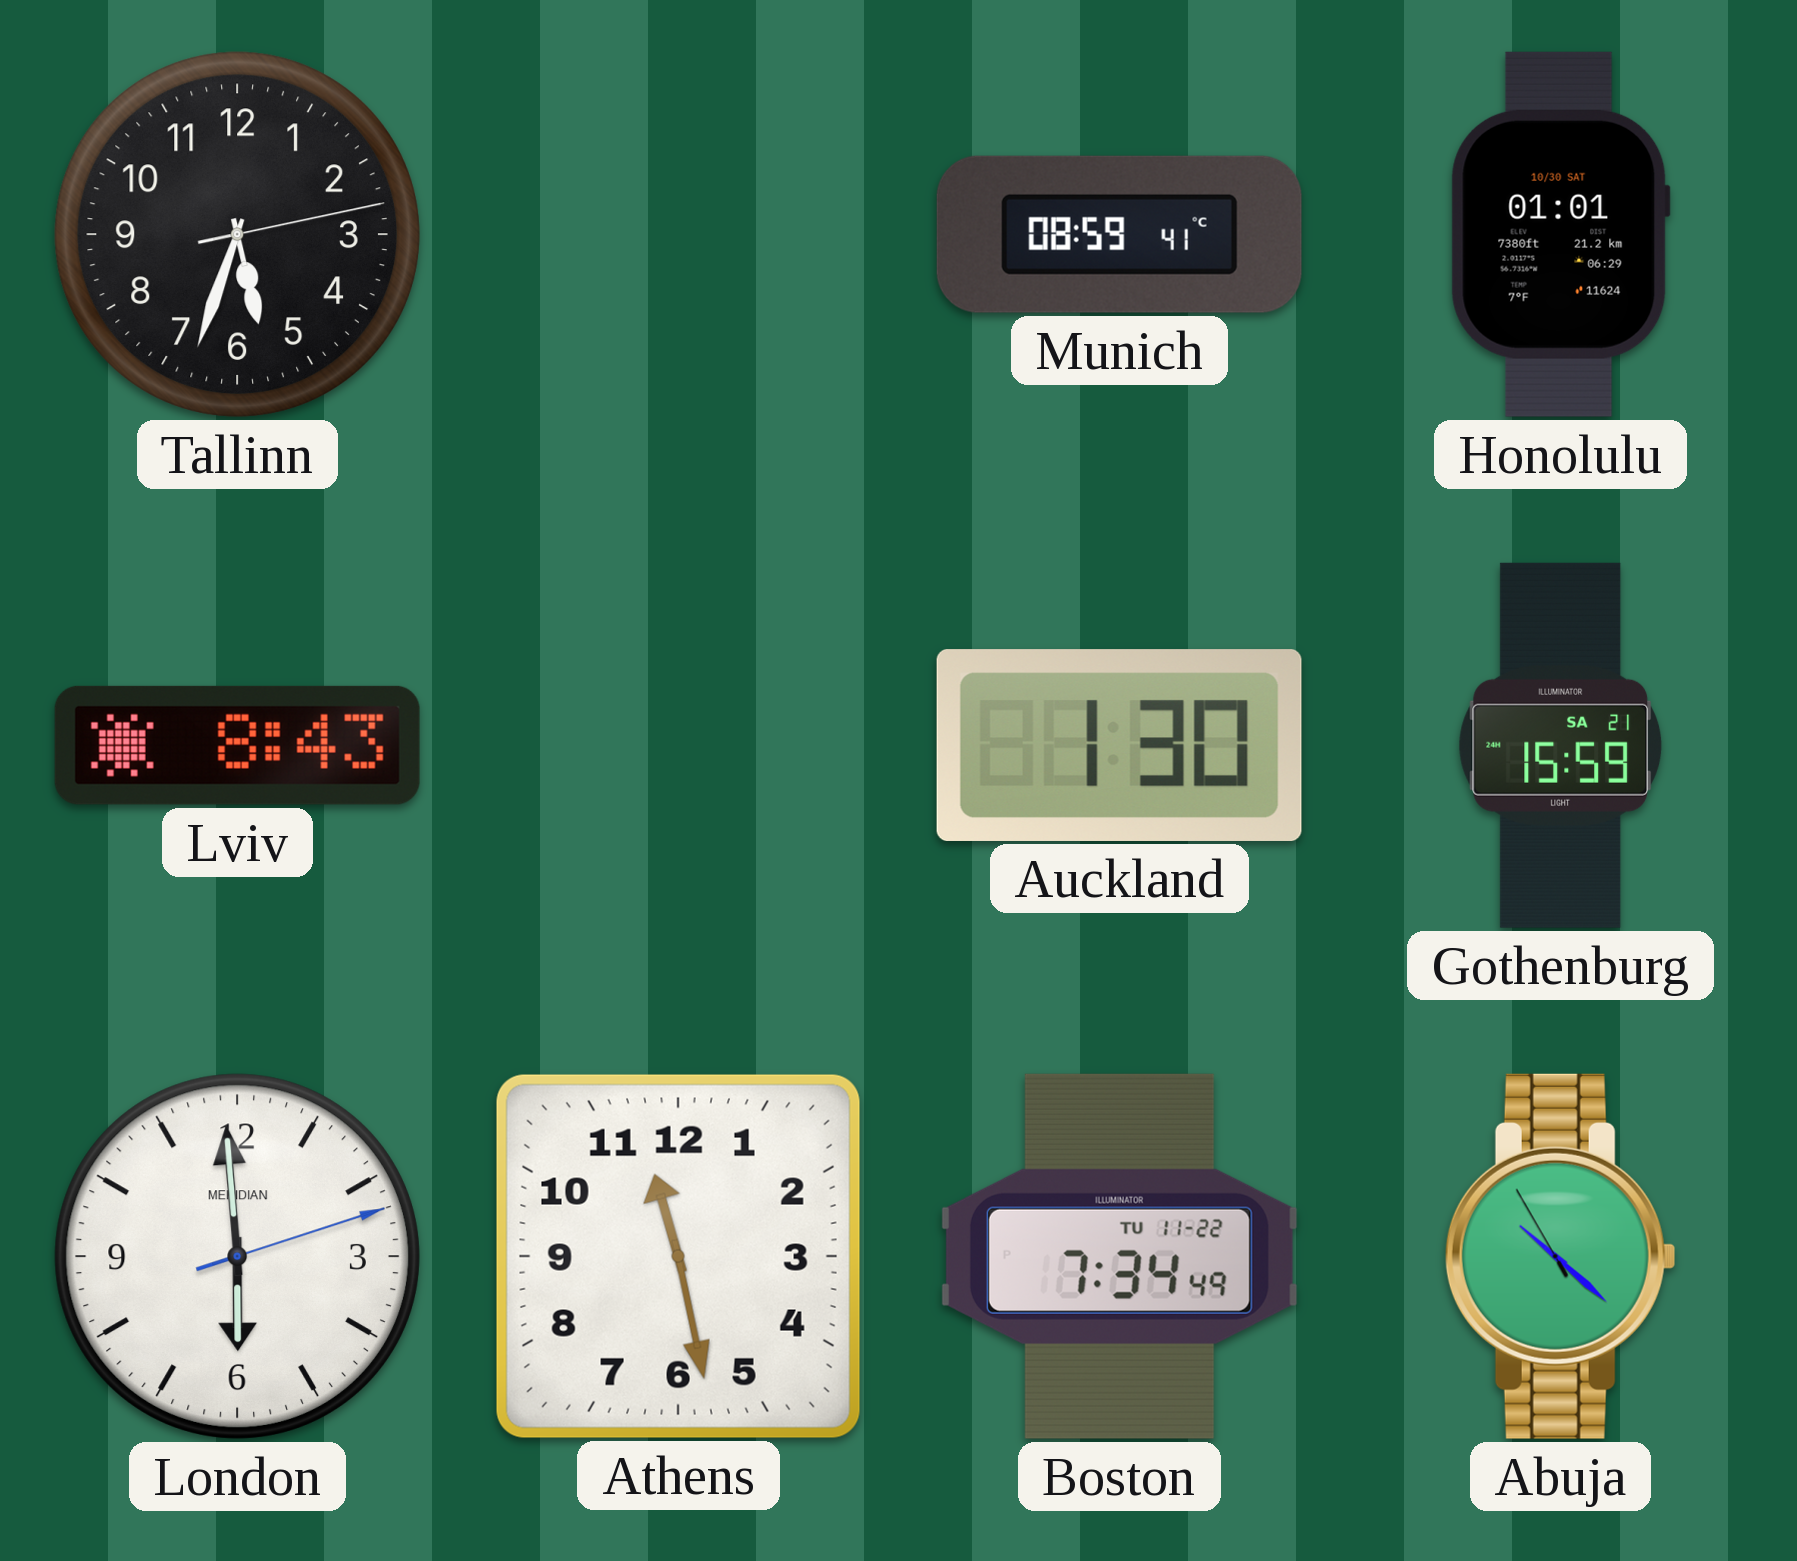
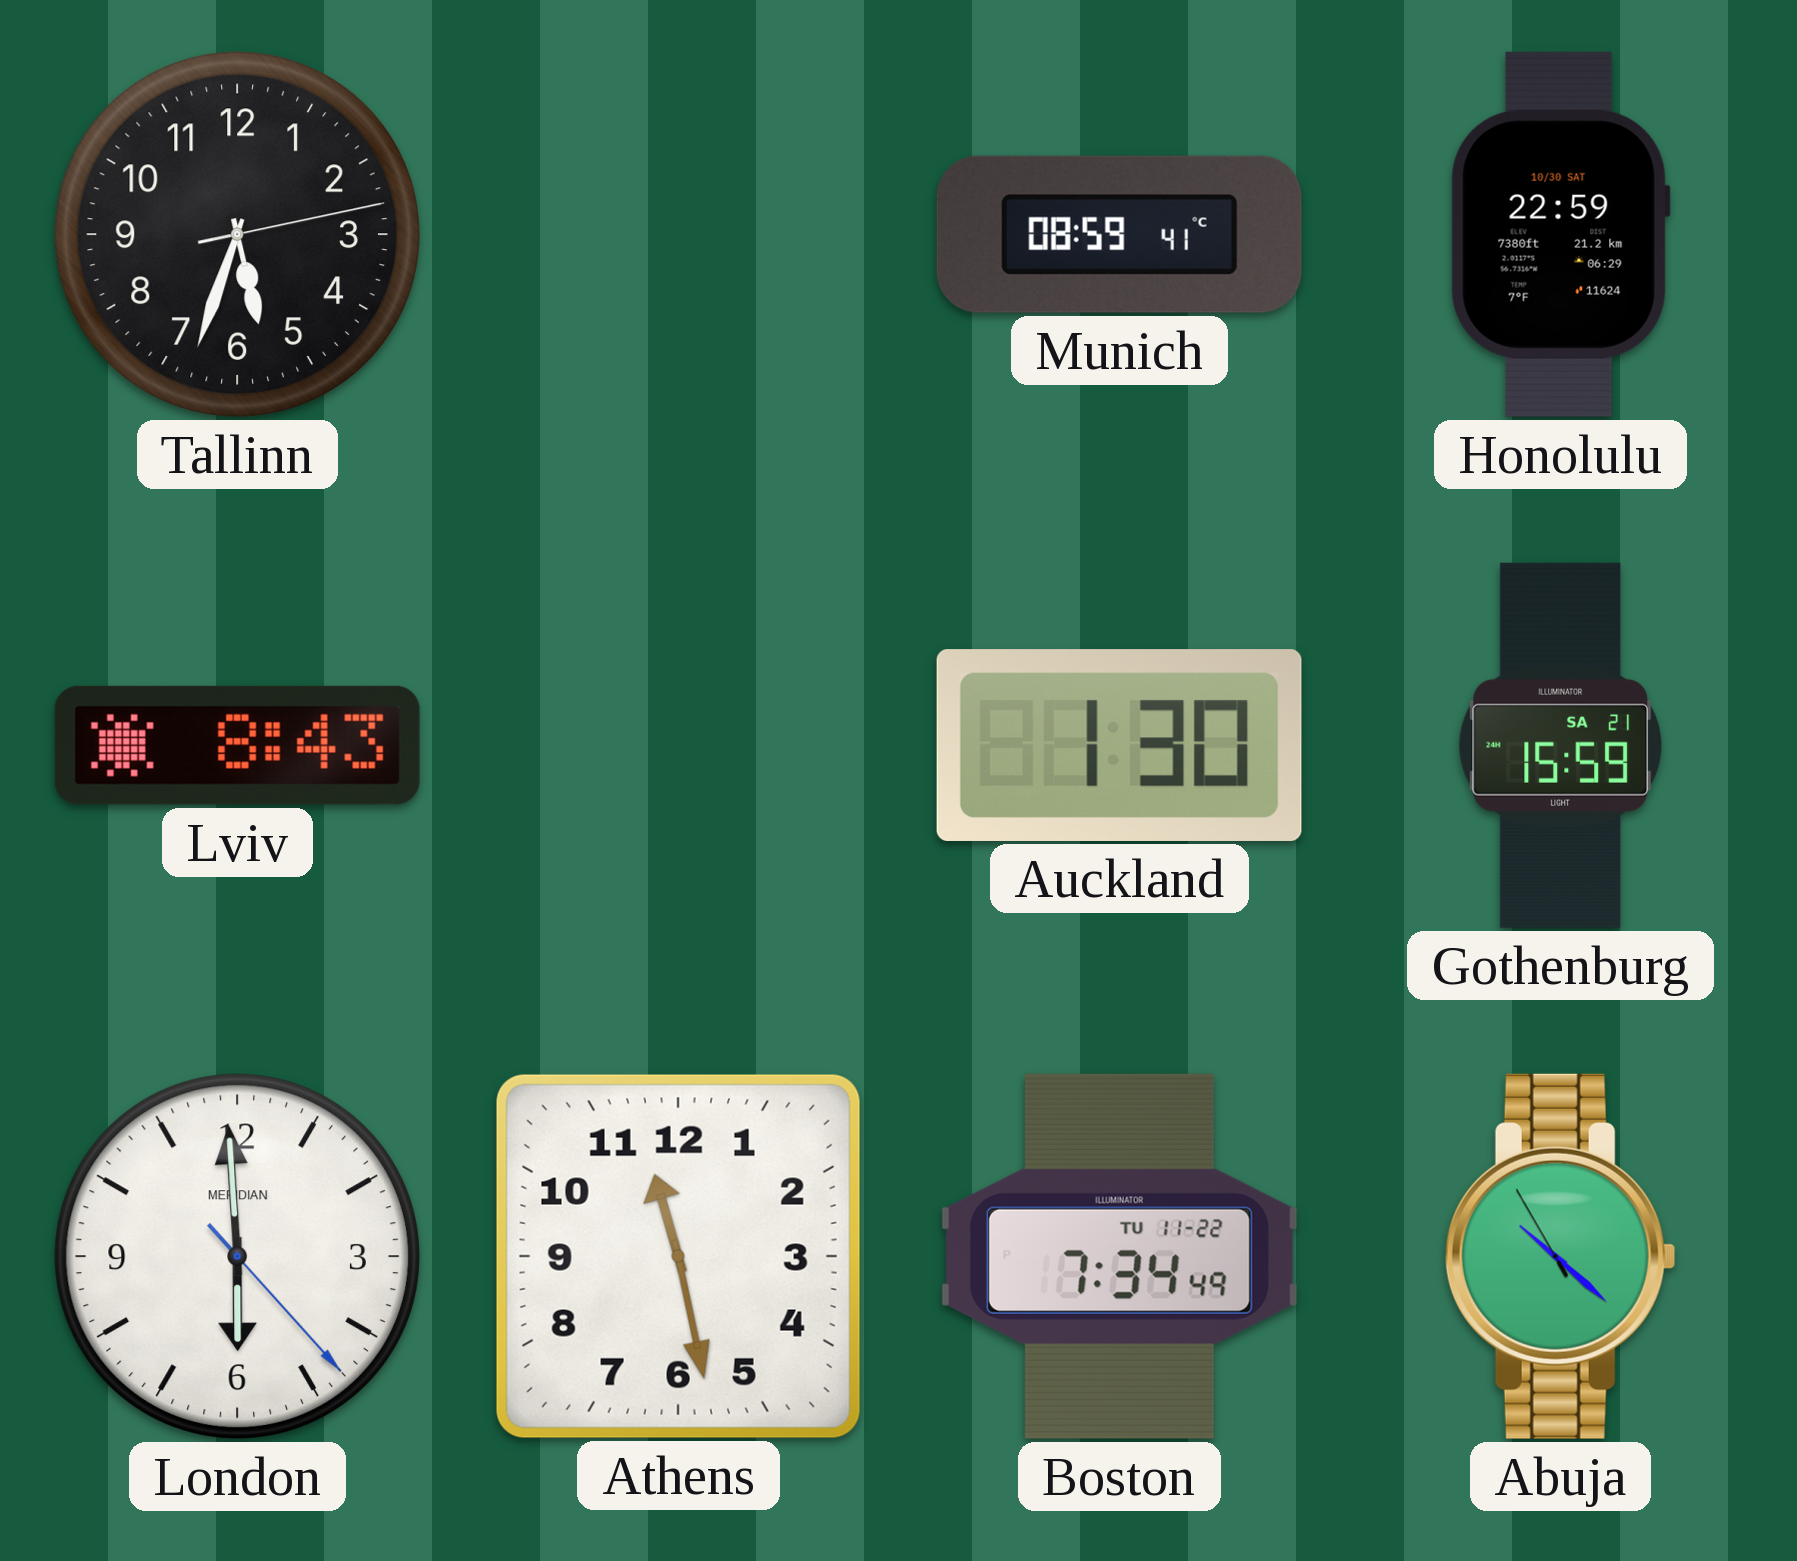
Honolulu: 01:01 -> 22:59 (1560, 234)
London: 5:59:12 -> 5:59:23 (237, 1256)
